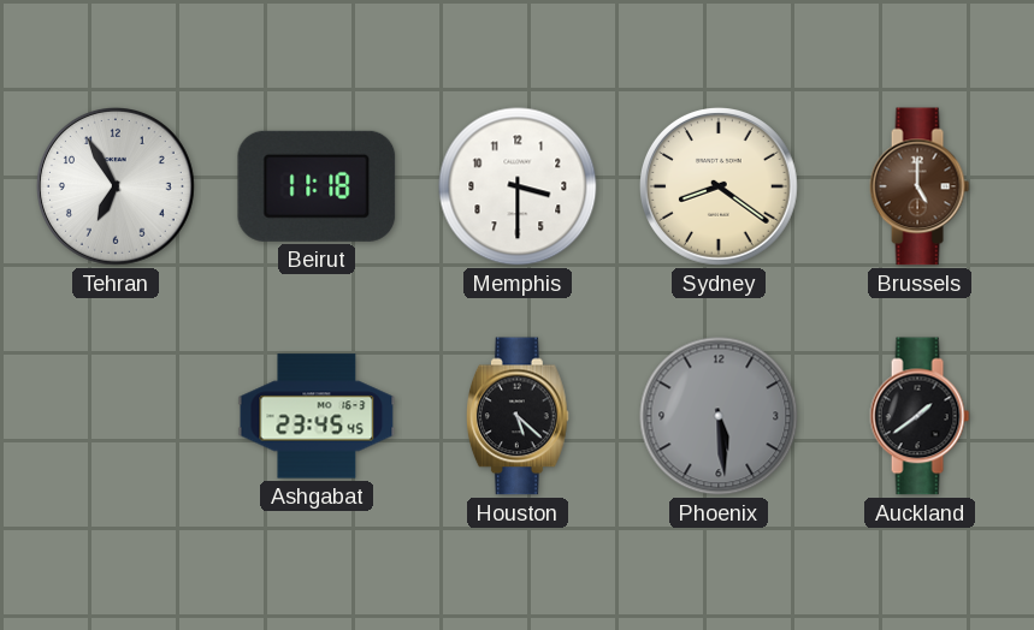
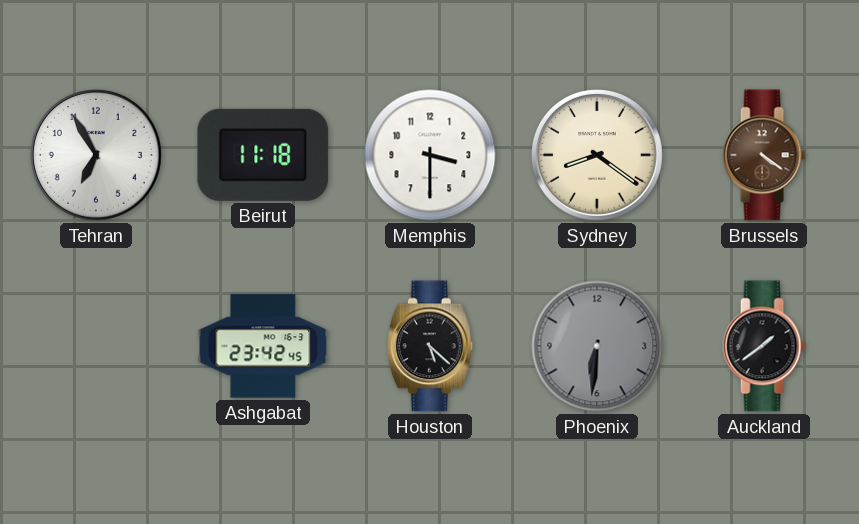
Brussels: 5:00 -> 4:21 (764, 155)
Ashgabat: 23:45 -> 23:42 (263, 346)
Phoenix: 5:29 -> 6:31 (597, 346)
